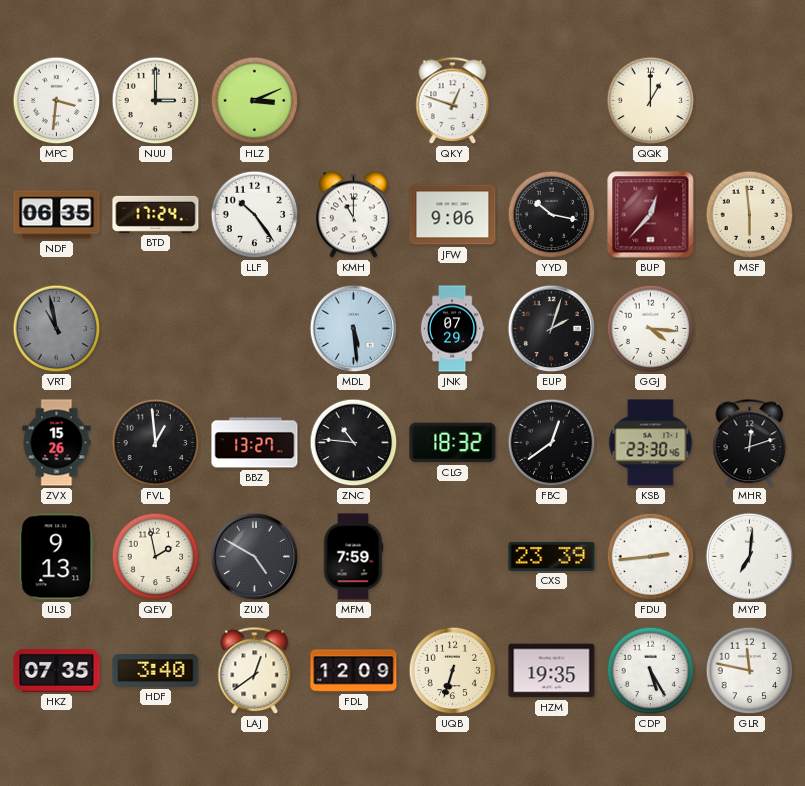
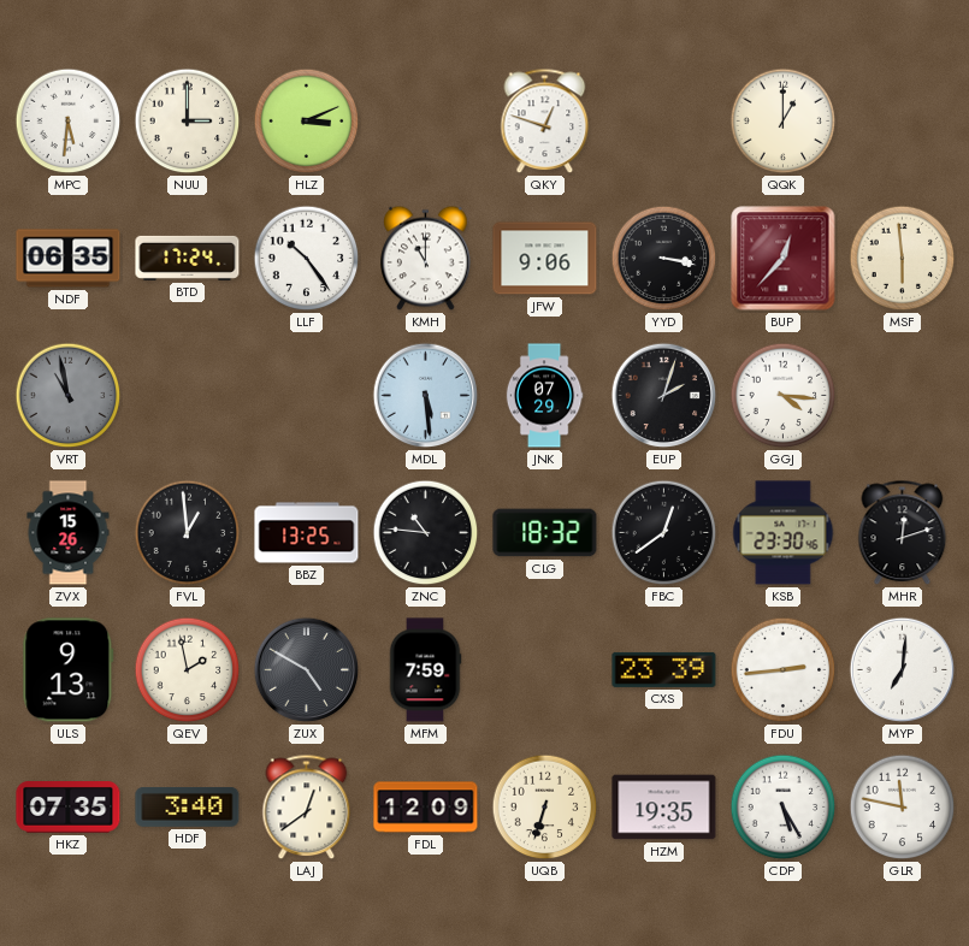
MPC: 3:31 -> 5:31 (69, 122)
YYD: 10:17 -> 3:17 (664, 259)
BBZ: 13:27 -> 13:25 (307, 533)
